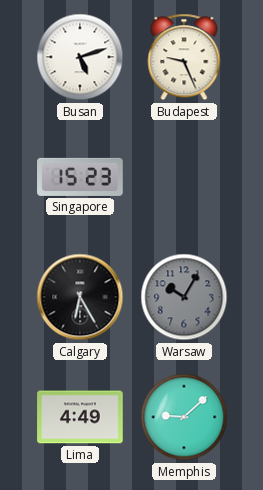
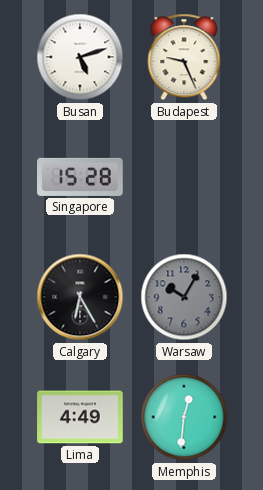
Singapore: 15:23 -> 15:28 (80, 177)
Memphis: 9:08 -> 12:31 (184, 417)
